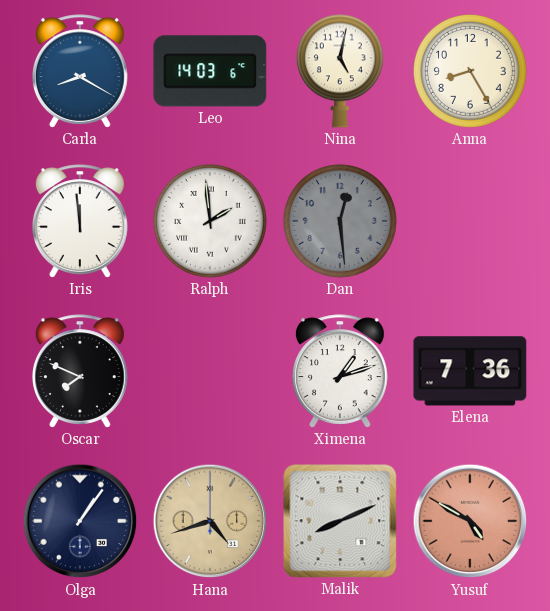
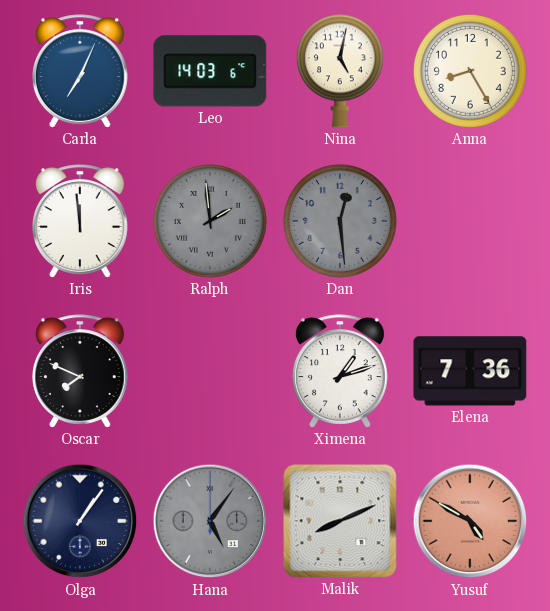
Carla: 8:20 -> 7:04 (80, 71)
Ralph dial: white -> grey (210, 221)
Hana: 4:42 -> 5:06 (210, 521)
Hana dial: champagne -> grey (210, 521)
